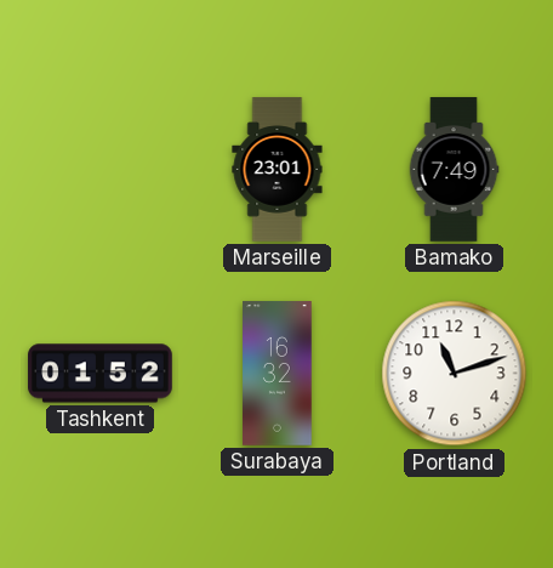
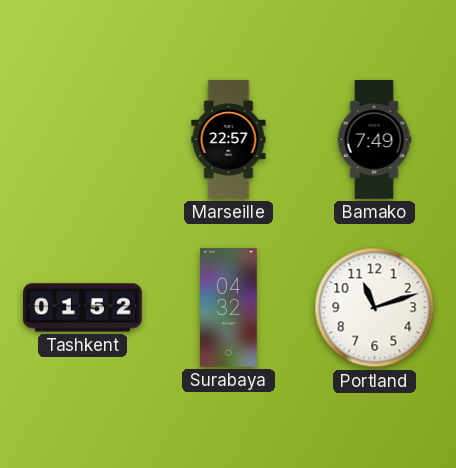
Marseille: 23:01 -> 22:57 (229, 140)
Surabaya: 16:32 -> 04:32 (229, 308)
